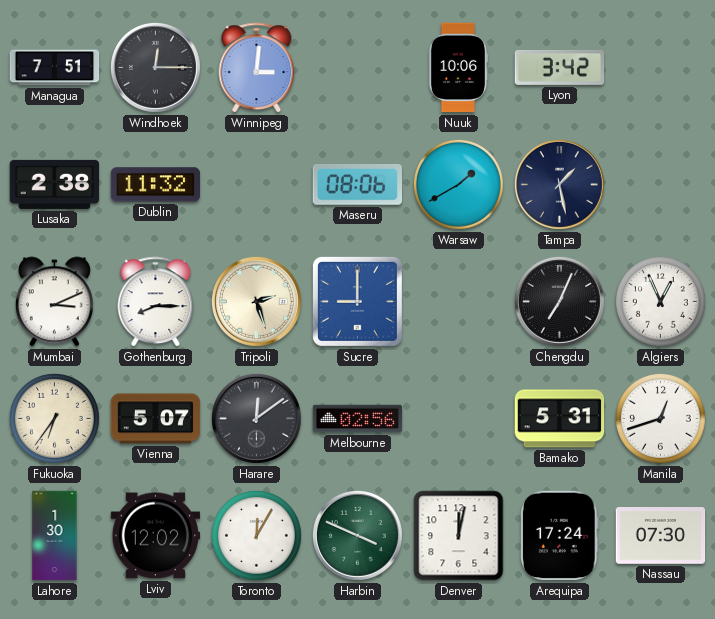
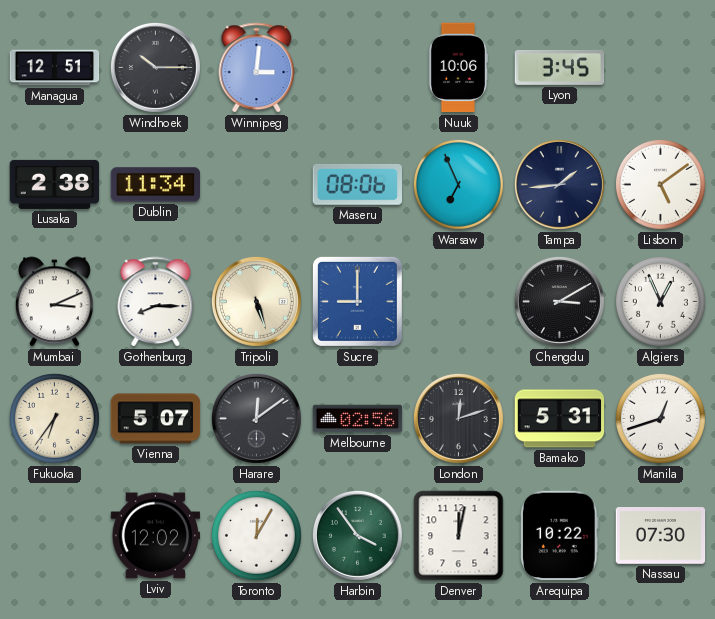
Managua: 7:51 -> 12:51 (55, 68)
Windhoek: 12:15 -> 10:15 (155, 67)
Lyon: 3:42 -> 3:45 (560, 67)
Dublin: 11:32 -> 11:34 (156, 185)
Warsaw: 1:40 -> 6:56 (458, 184)
Tampa: 1:28 -> 1:44 (559, 184)
Lisbon: none -> 5:09 (660, 184)
Tripoli: 2:27 -> 5:27 (256, 301)
Chengdu: 7:04 -> 3:10 (559, 301)
London: none -> 12:12 (458, 418)
Lahore: 1:30 -> none (55, 536)
Harbin: 3:49 -> 3:54 (357, 535)
Arequipa: 17:24 -> 10:22 (560, 536)
